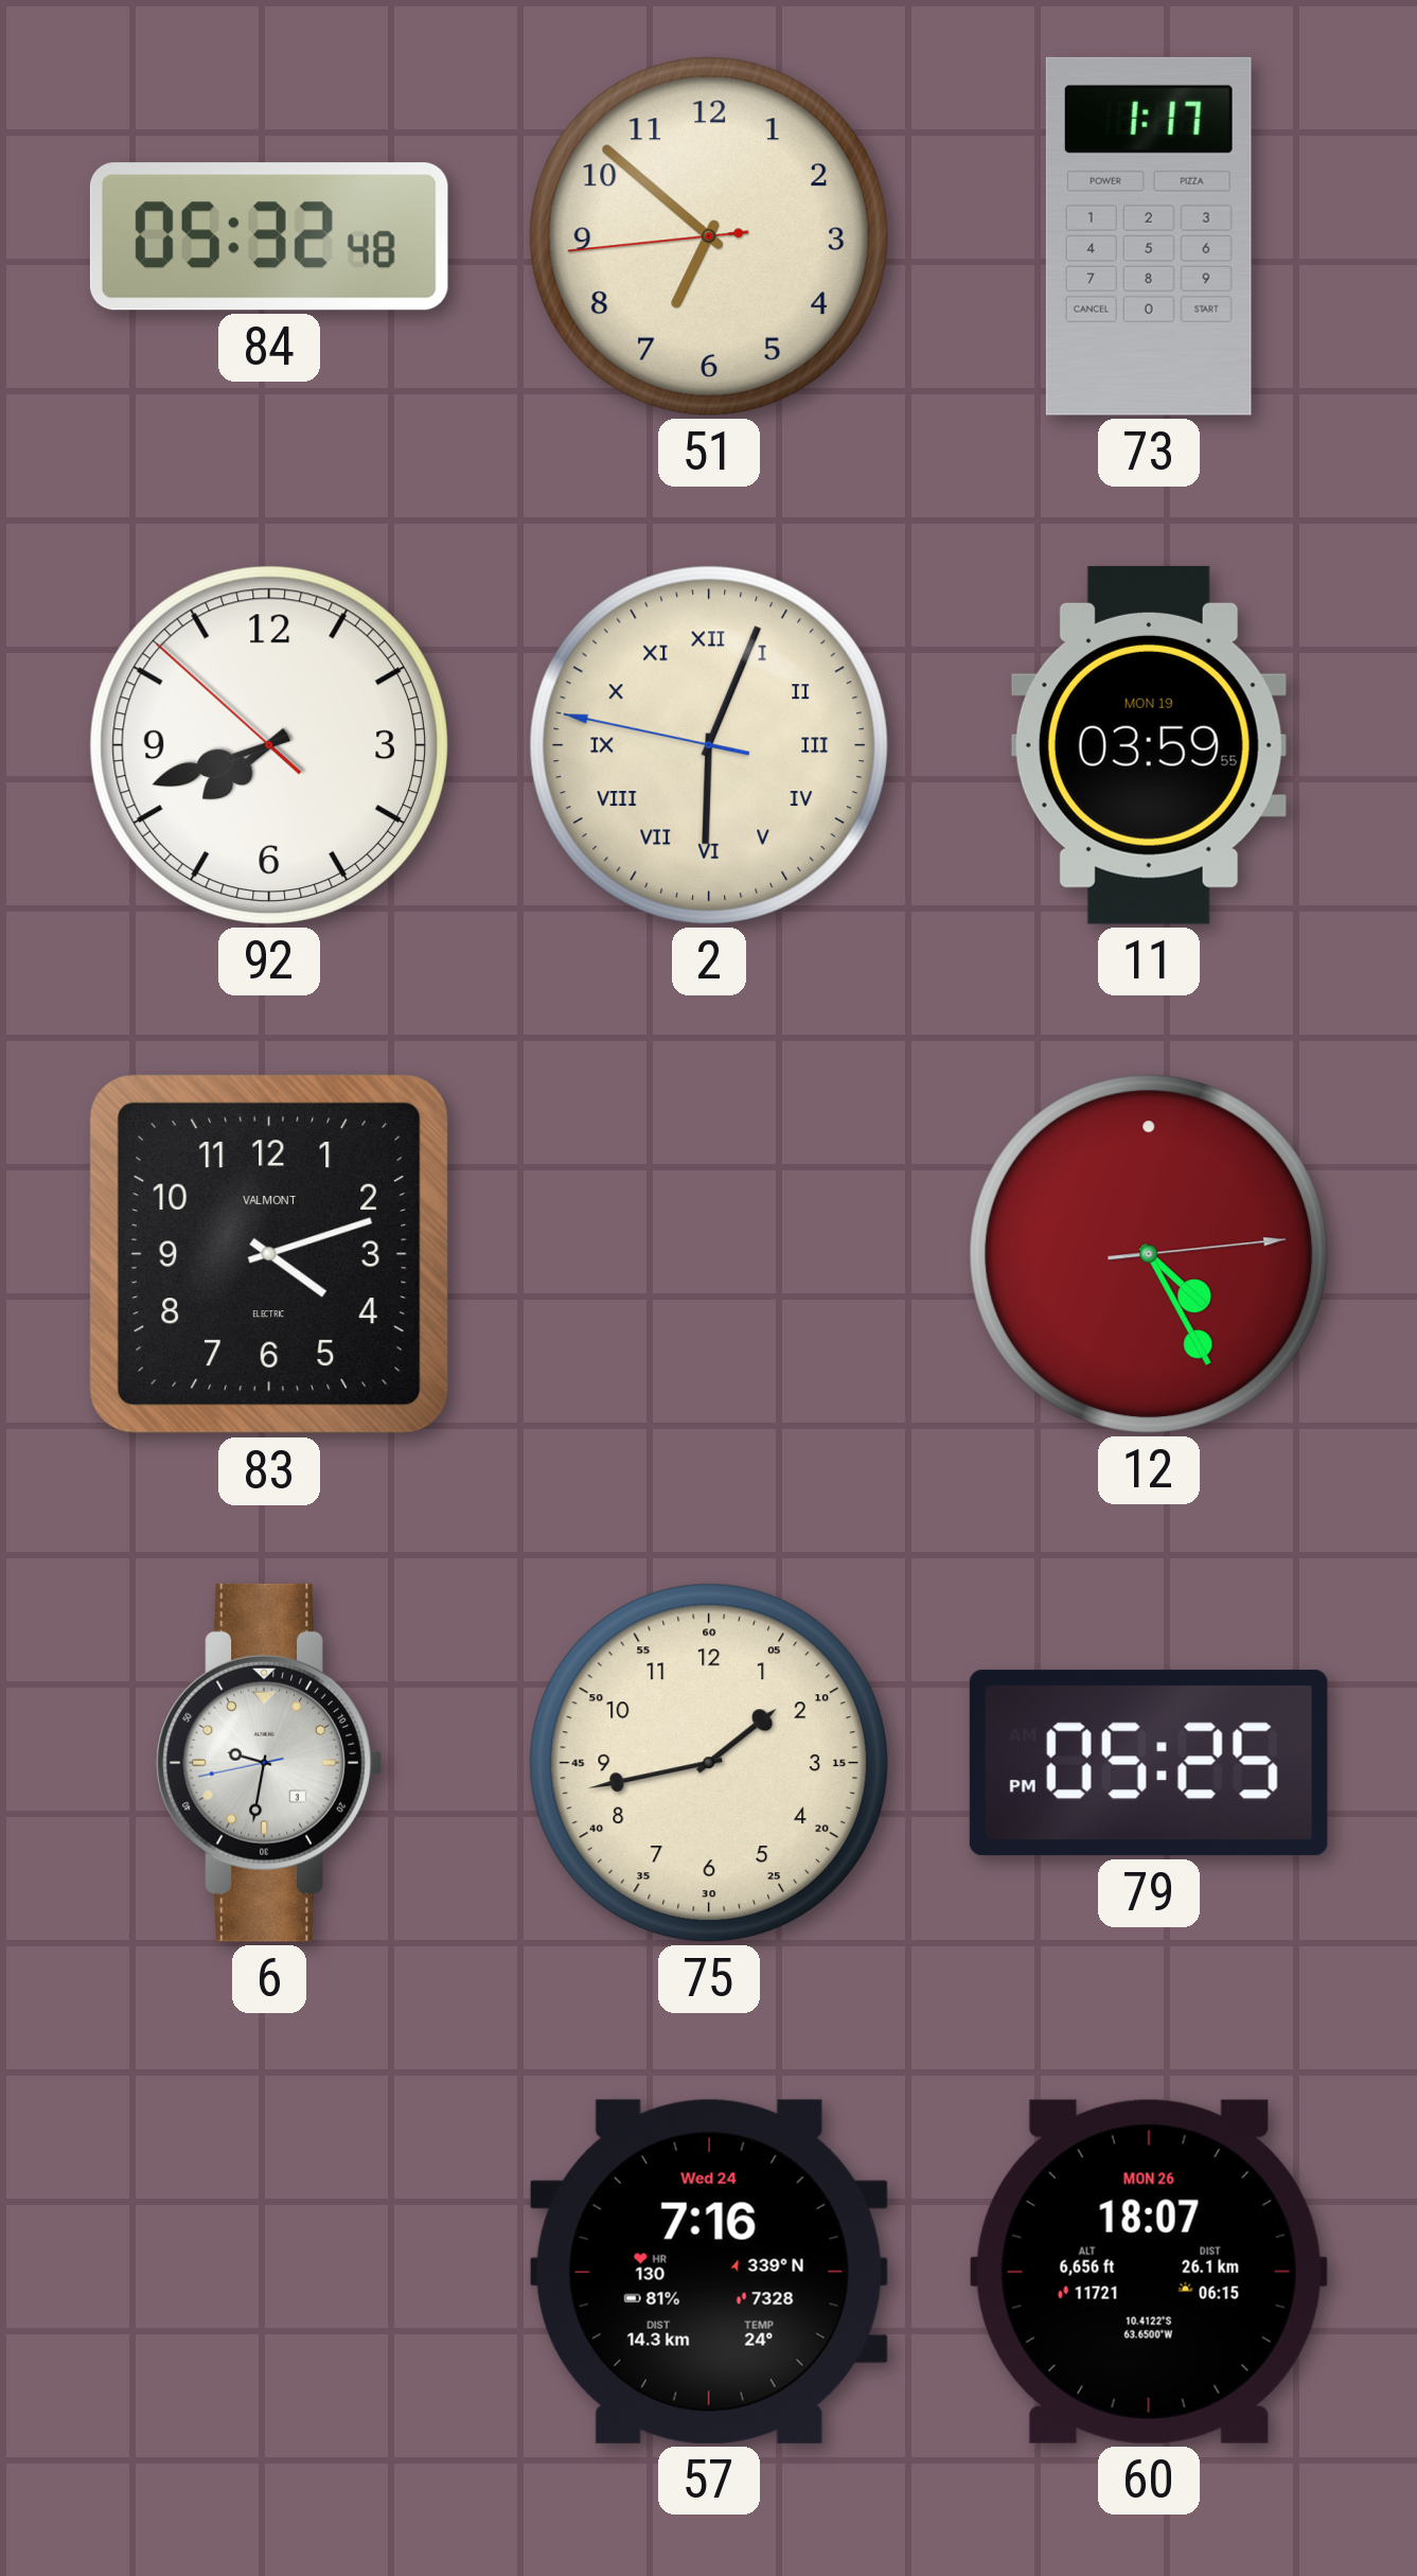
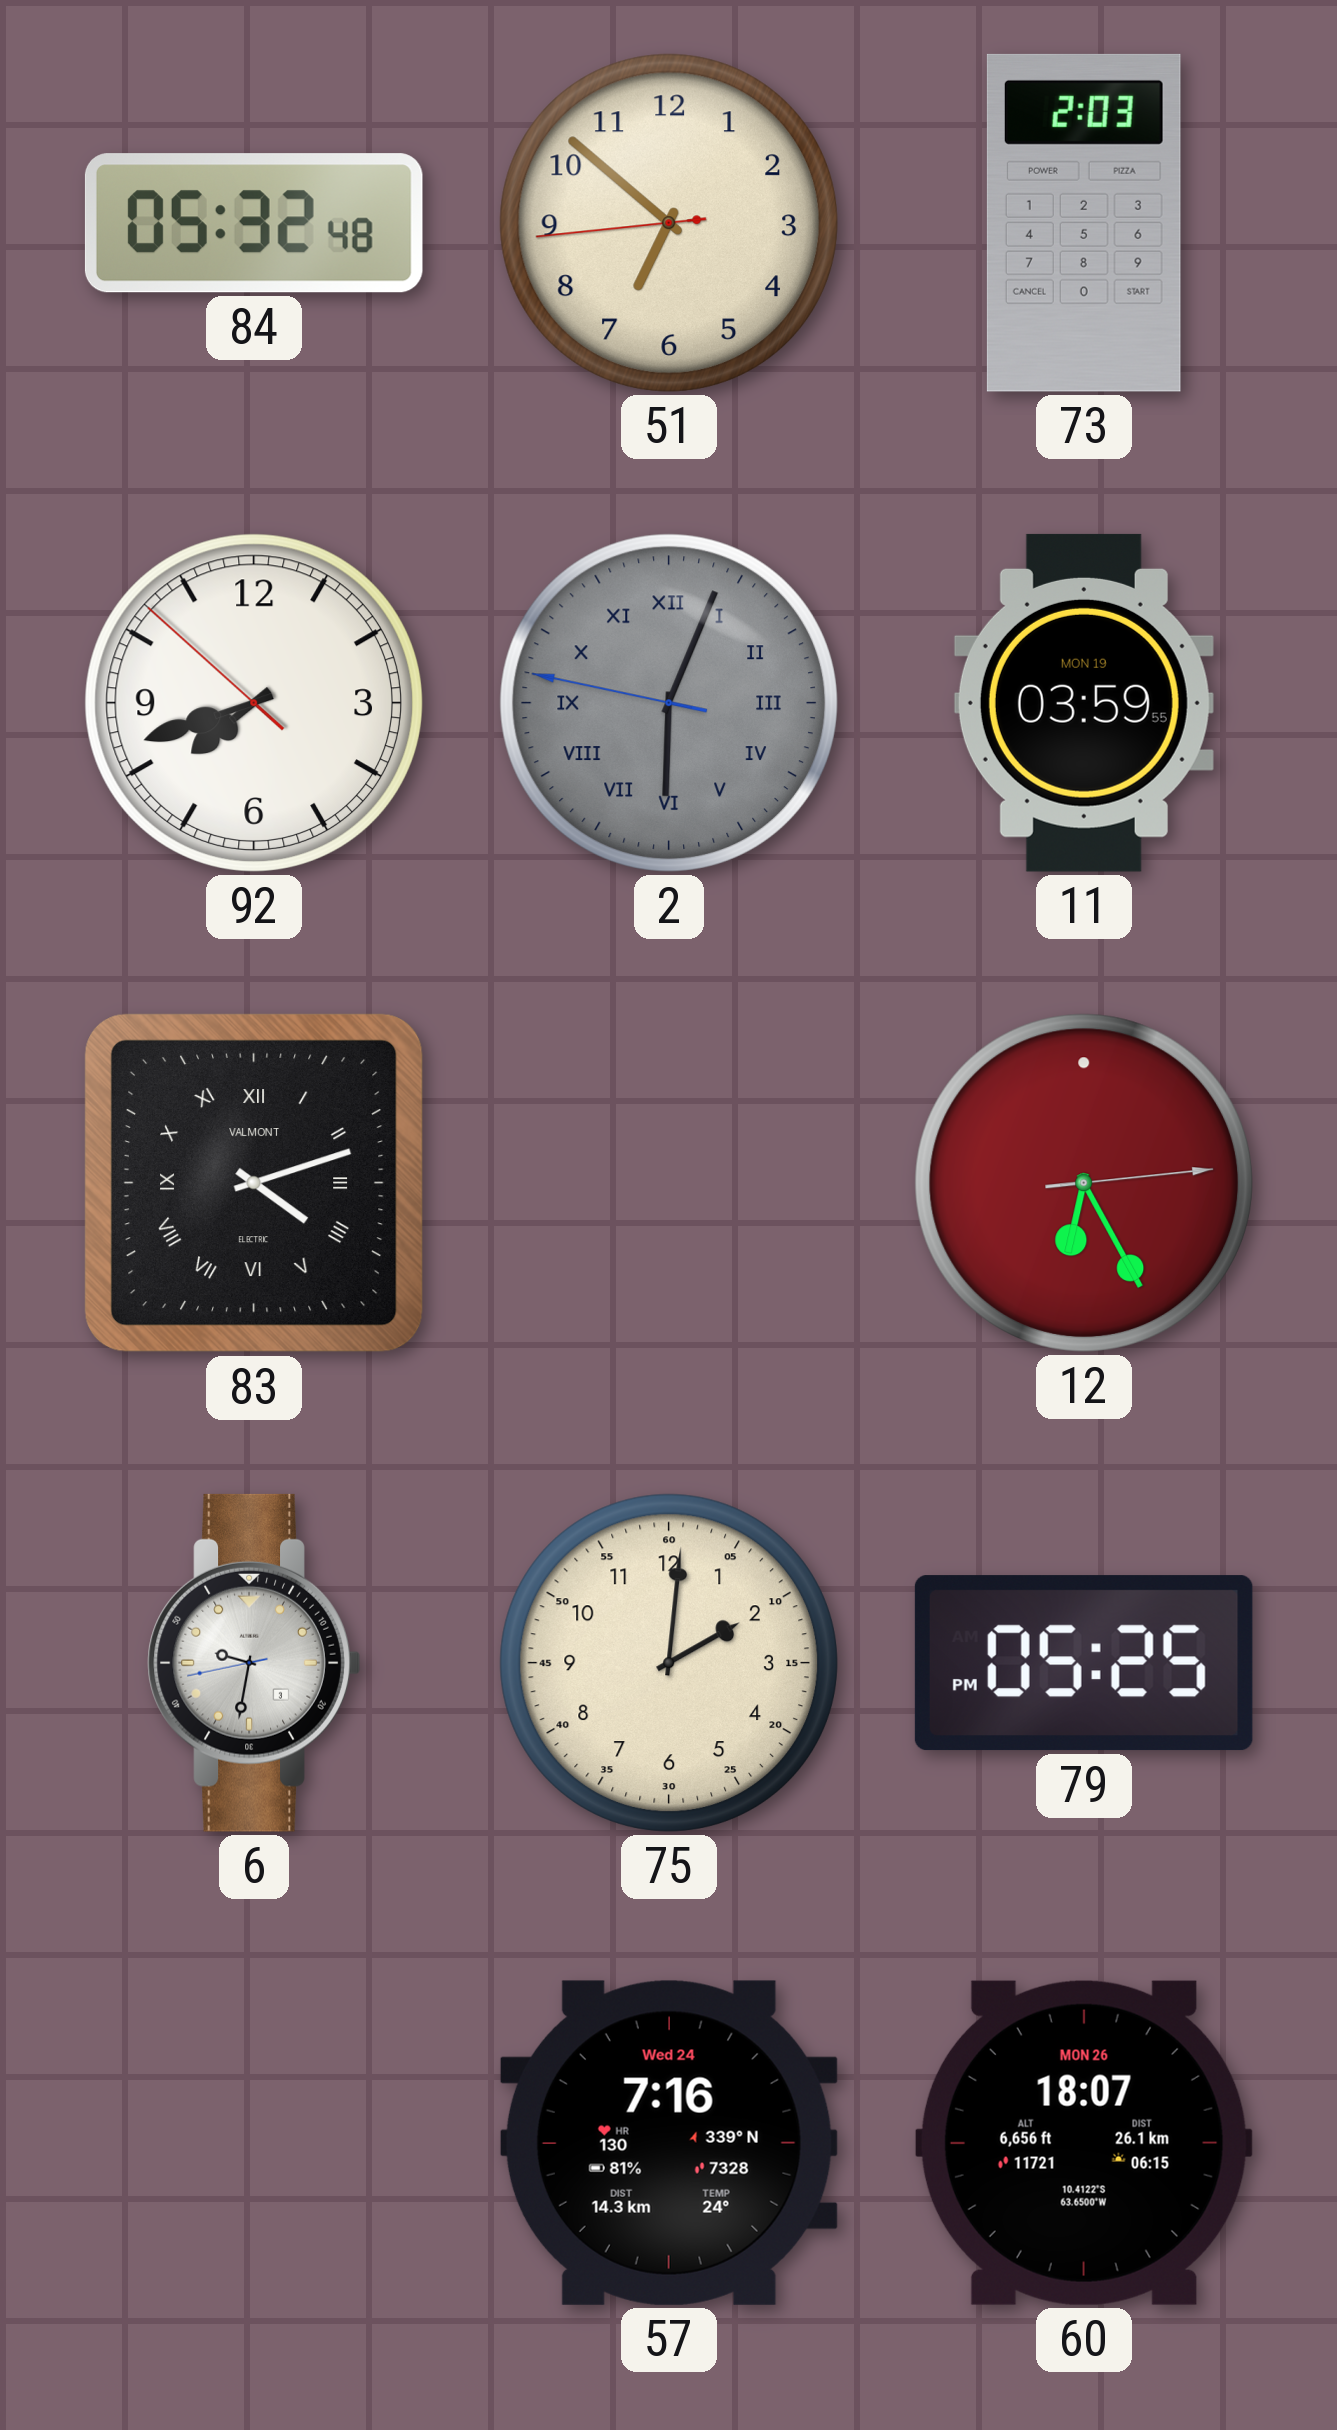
73: 1:17 -> 2:03 (1084, 223)
2 dial: cream -> grey (669, 703)
83 numerals: Arabic -> Roman (255, 1184)
12: 4:25 -> 6:25 (1084, 1183)
75: 1:43 -> 2:01 (669, 1663)
